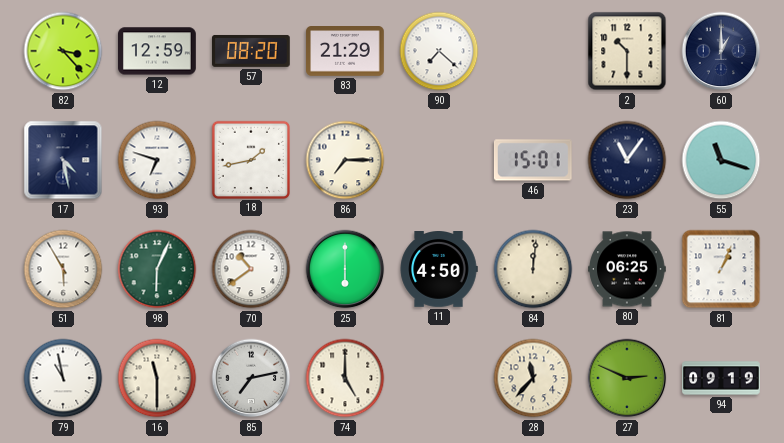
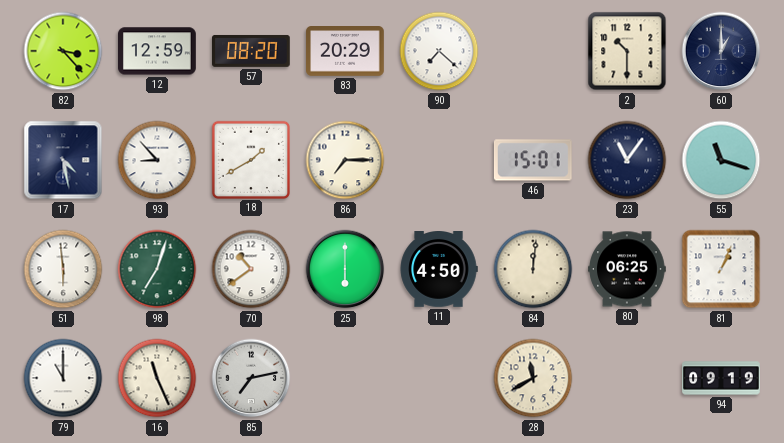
83: 21:29 -> 20:29 (345, 52)
93: 6:48 -> 8:53 (157, 160)
18: 1:43 -> 1:40 (250, 159)
51: 5:55 -> 5:59 (63, 269)
98: 6:04 -> 7:03 (157, 269)
79: 10:58 -> 11:00 (63, 378)
16: 11:30 -> 11:26 (157, 378)
74: 5:00 -> none (345, 378)
28: 11:37 -> 11:40 (533, 378)
27: 2:49 -> none (627, 378)
